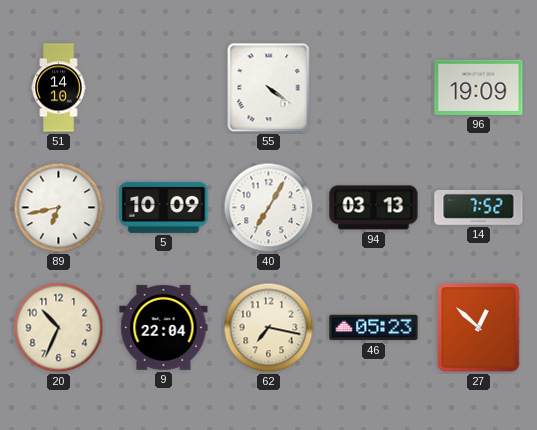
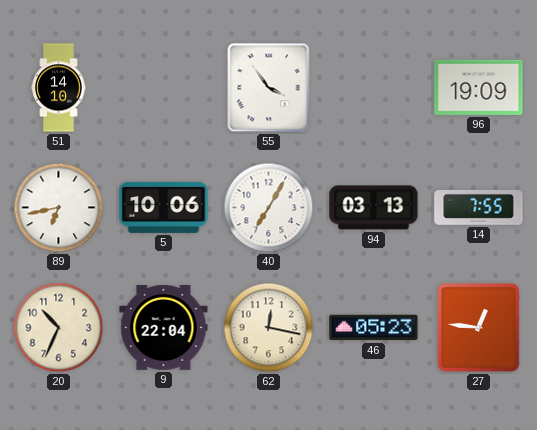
55: 4:21 -> 3:54 (269, 88)
5: 10:09 -> 10:06 (164, 207)
14: 7:52 -> 7:55 (479, 207)
62: 7:17 -> 12:17 (269, 328)
27: 12:52 -> 12:46 (479, 328)
